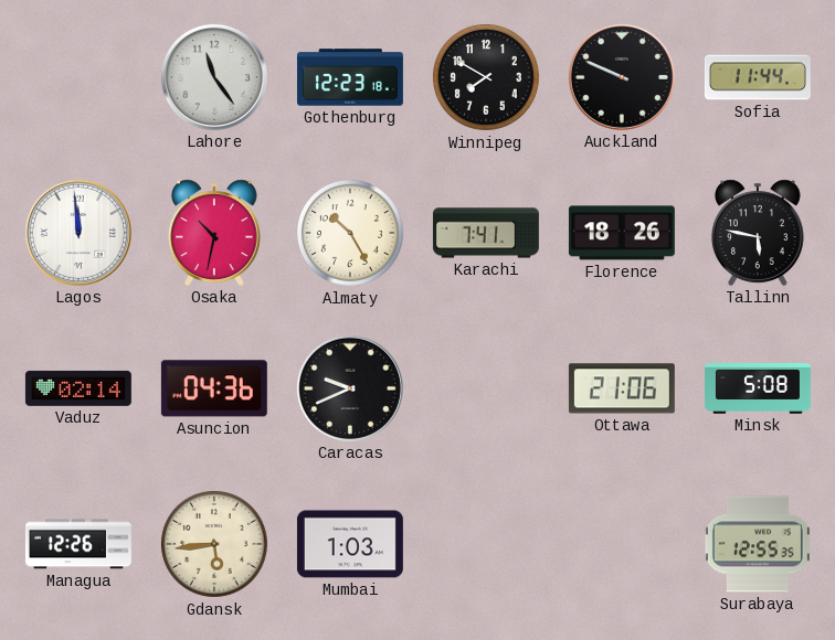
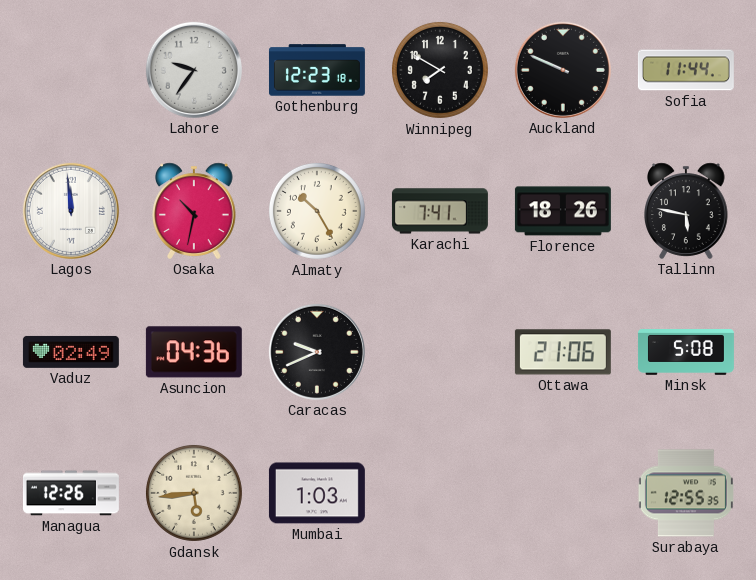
Lahore: 11:24 -> 9:36 (194, 70)
Vaduz: 02:14 -> 02:49 (71, 352)
